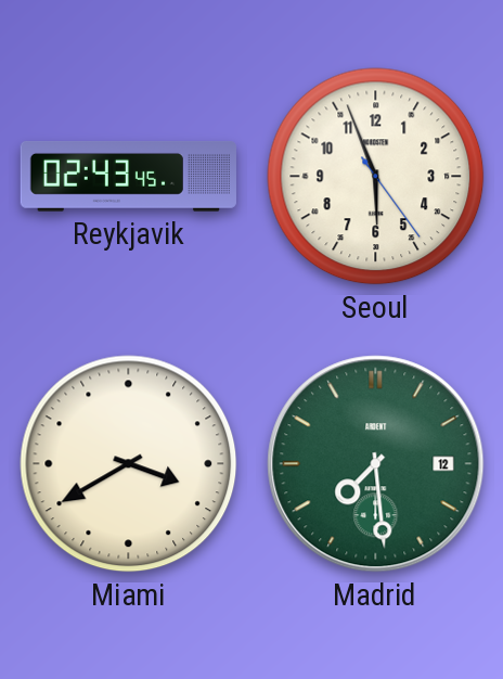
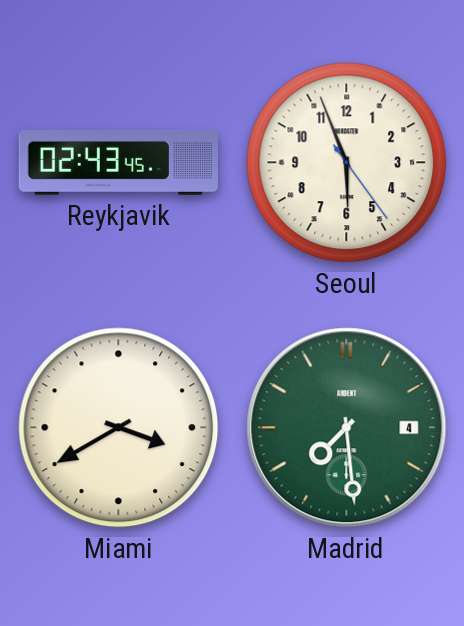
Madrid date: 12 -> 4 (347, 428)
